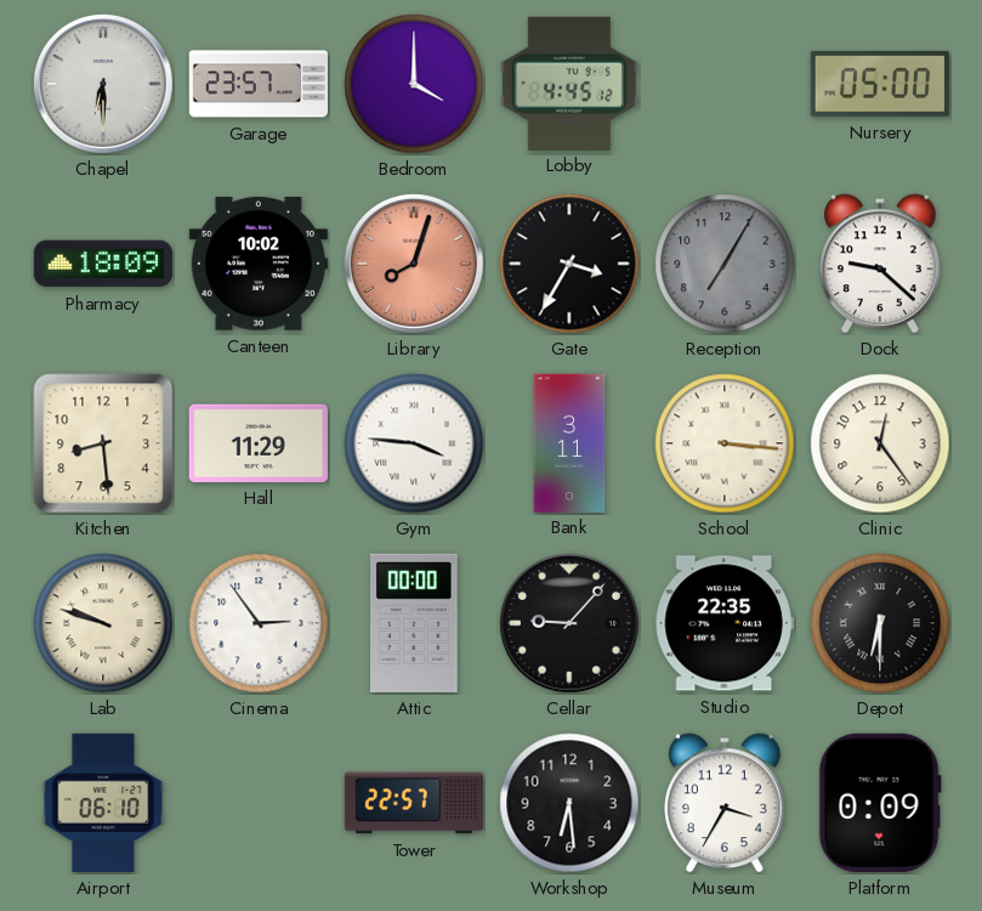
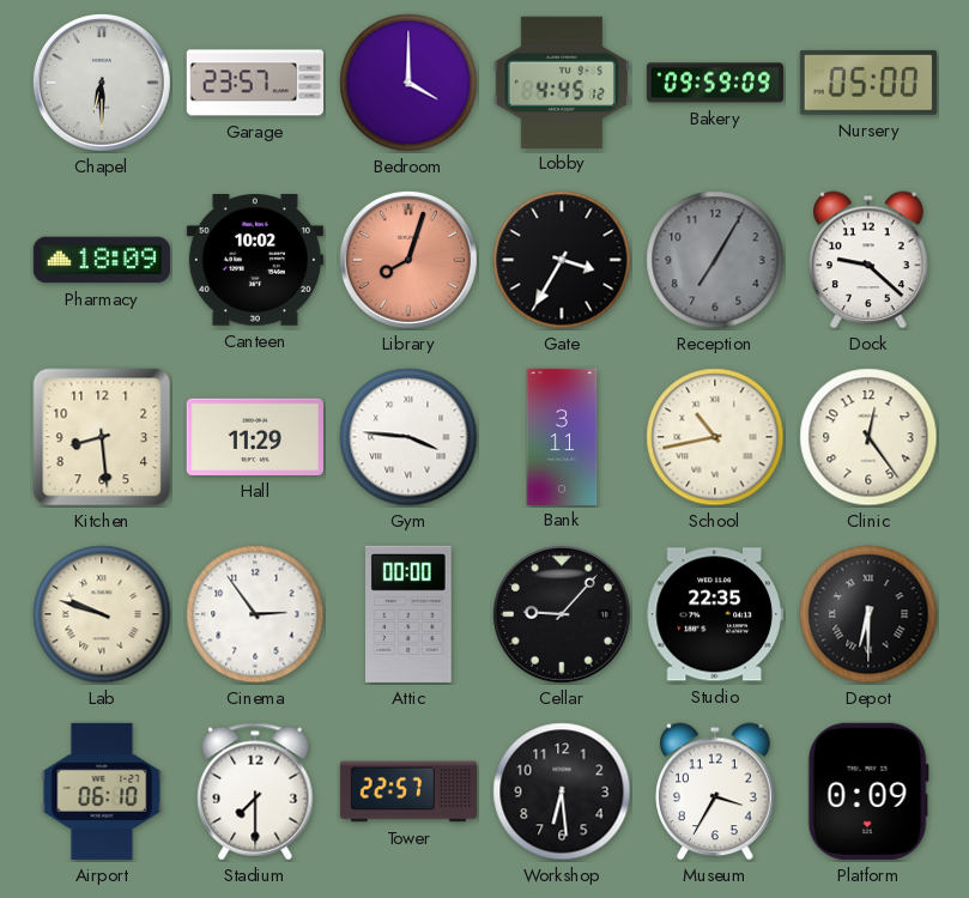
Bakery: none -> 09:59 (715, 83)
School: 3:16 -> 10:43 (715, 437)
Stadium: none -> 7:30 (255, 791)
